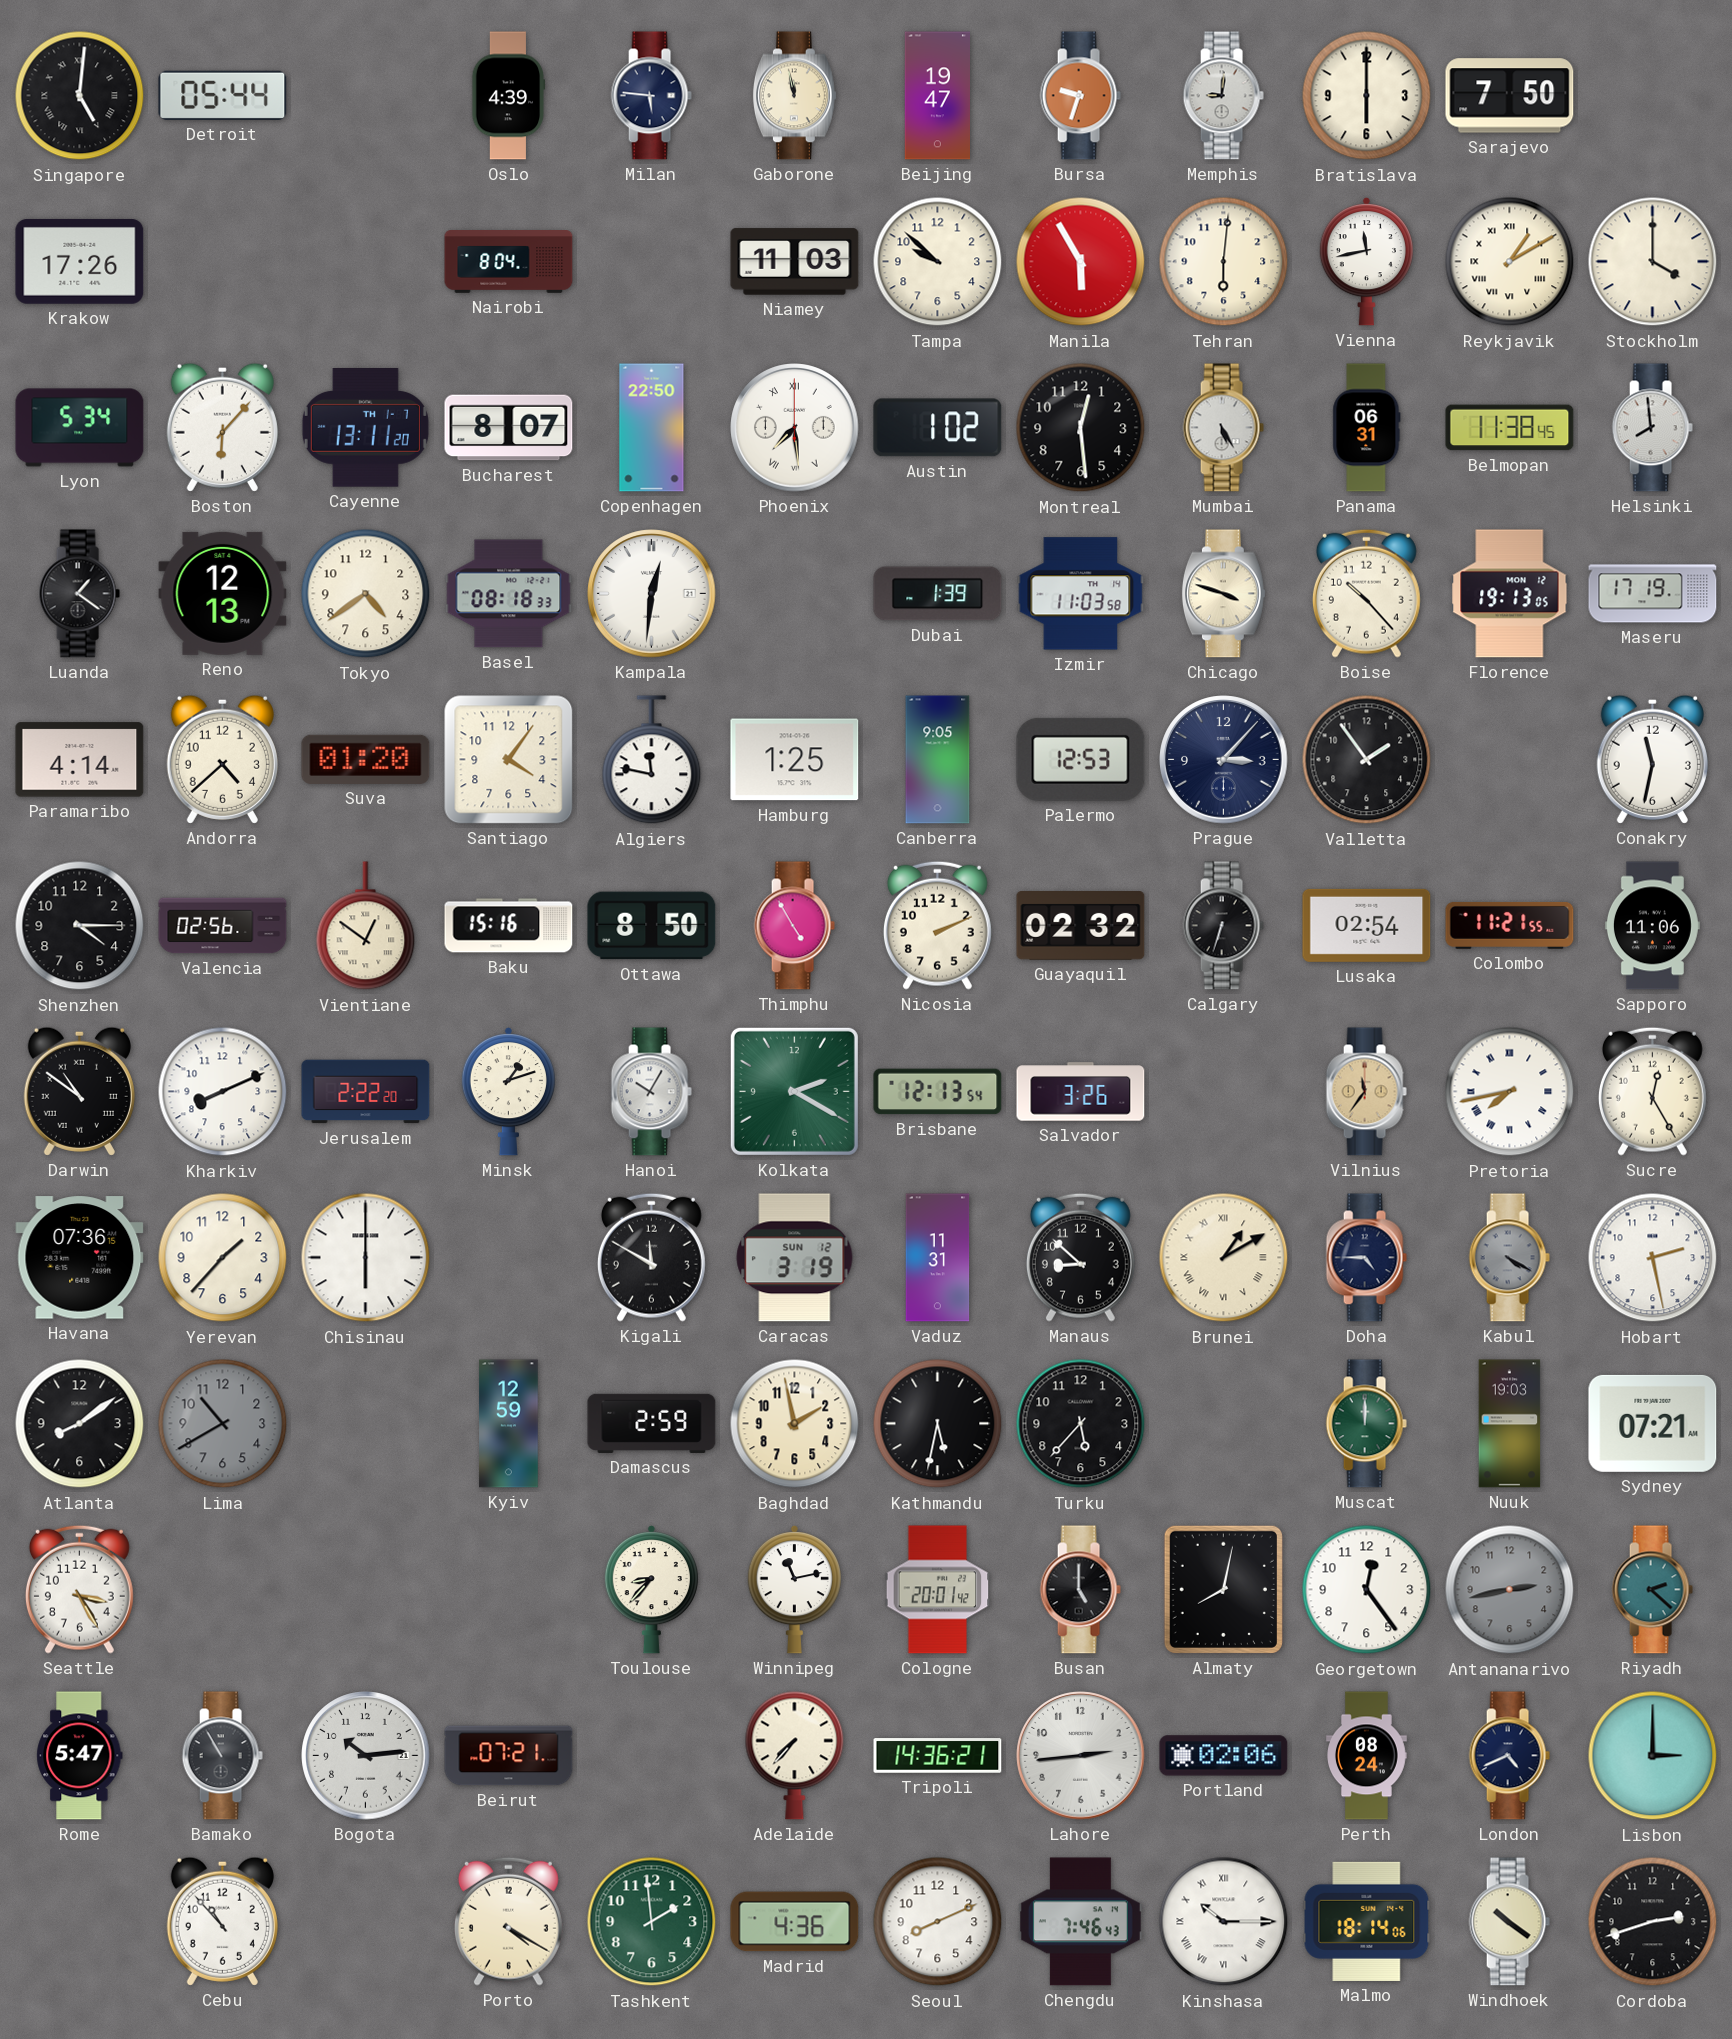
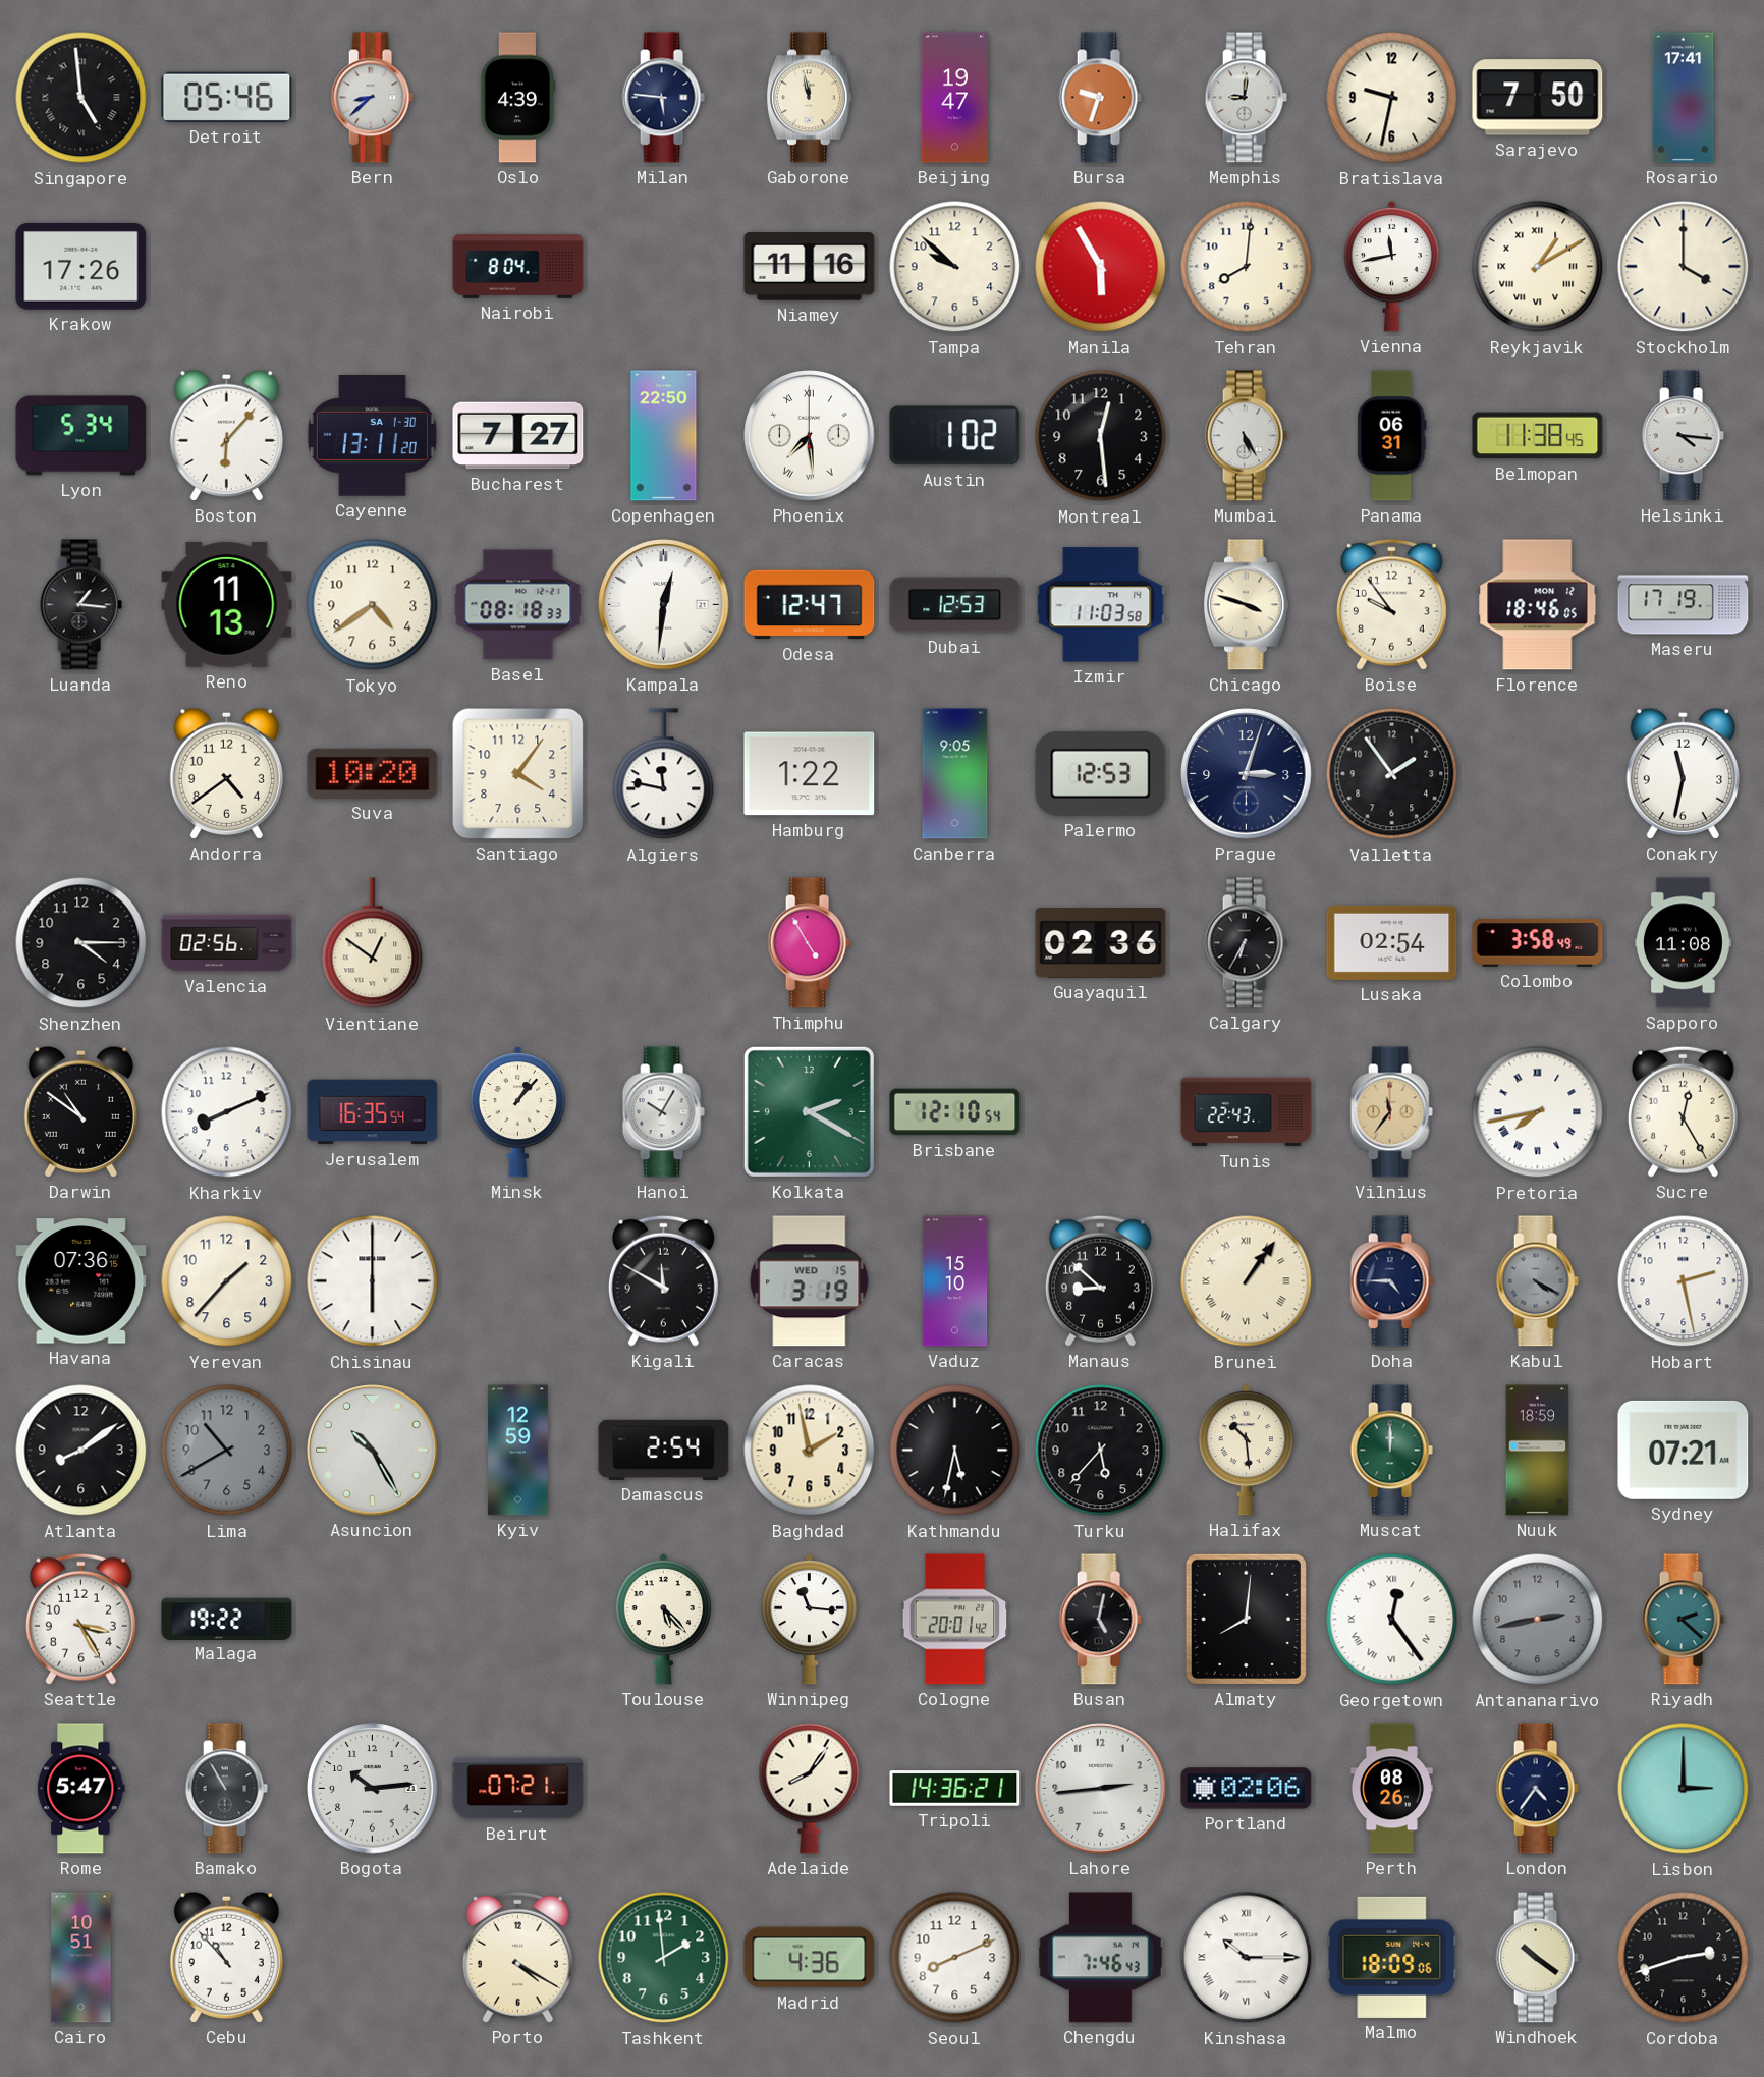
Singapore: 5:01 -> 4:59 (81, 98)
Detroit: 05:44 -> 05:46 (227, 97)
Bern: none -> 8:38 (372, 98)
Bratislava: 6:00 -> 9:32 (1392, 98)
Rosario: none -> 17:41 (1684, 98)
Niamey: 11:03 -> 11:16 (810, 267)
Tehran: 6:01 -> 8:01 (1247, 267)
Cayenne date: TH 1-7 -> SA 1-30 (372, 436)
Bucharest: 8:07 -> 7:27 (518, 436)
Helsinki: 7:59 -> 4:16 (1683, 436)
Luanda: 1:21 -> 1:16 (80, 605)
Reno: 12:13 -> 11:13 (227, 604)
Odesa: none -> 12:47 (810, 605)
Dubai: 1:39 -> 12:53 (955, 605)
Boise: 10:23 -> 9:54 (1391, 604)
Florence: 19:13 -> 18:46 (1538, 605)
Paramaribo: 4:14 -> none (80, 760)
Andorra: 4:38 -> 4:39 (226, 773)
Suva: 01:20 -> 10:20 (373, 773)
Hamburg: 1:25 -> 1:22 (810, 774)
Prague: 3:07 -> 3:03 (1247, 774)
Baku: 15:16 -> none (509, 926)
Ottawa: 8:50 -> none (652, 926)
Nicosia: 2:11 -> none (937, 925)
Guayaquil: 02:32 -> 02:36 (1101, 943)
Calgary: 6:33 -> 6:35 (1246, 943)
Colombo: 11:21 -> 3:58 (1538, 942)
Sapporo: 11:06 -> 11:08 (1683, 943)
Jerusalem: 2:22 -> 16:35 (373, 1112)
Minsk: 1:12 -> 1:07 (517, 1111)
Brisbane: 12:13 -> 12:10 (955, 1112)
Salvador: 3:26 -> none (1081, 1092)
Tunis: none -> 22:43 (1247, 1112)
Caracas date: SUN 12 -> WED 15 (810, 1281)
Vaduz: 11:31 -> 15:10 (955, 1281)
Brunei: 1:10 -> 1:06 (1247, 1281)
Asuncion: none -> 10:25 (373, 1451)
Damascus: 2:59 -> 2:54 (664, 1450)
Halifax: none -> 10:29 (1246, 1450)
Nuuk: 19:03 -> 18:59 (1538, 1451)
Malaga: none -> 19:22 (227, 1619)
Toulouse: 8:37 -> 5:23 (663, 1619)
Winnipeg: 11:13 -> 11:16 (809, 1619)
Busan: 5:00 -> 5:02 (1100, 1620)
Almaty: 8:02 -> 8:01 (1246, 1619)
Georgetown numerals: Arabic -> Roman (1392, 1620)
Adelaide: 7:37 -> 8:06 (810, 1788)
Perth: 08:24 -> 08:26 (1392, 1789)
London: 4:41 -> 4:36 (1537, 1789)
Cairo: none -> 10:51 (81, 1958)
Malmo: 18:14 -> 18:09 (1392, 1957)
